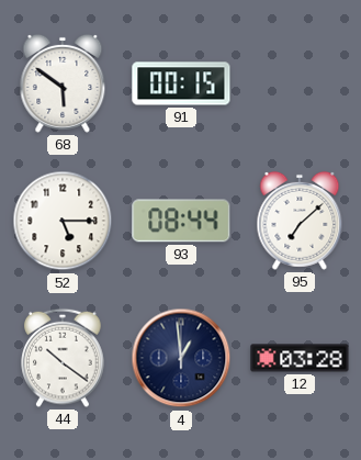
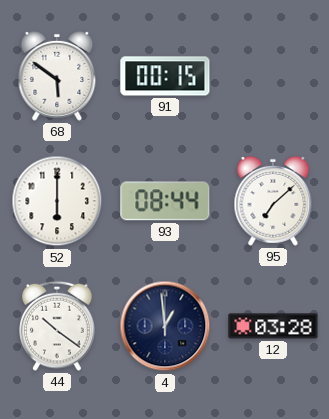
52: 5:15 -> 6:00 (57, 201)
